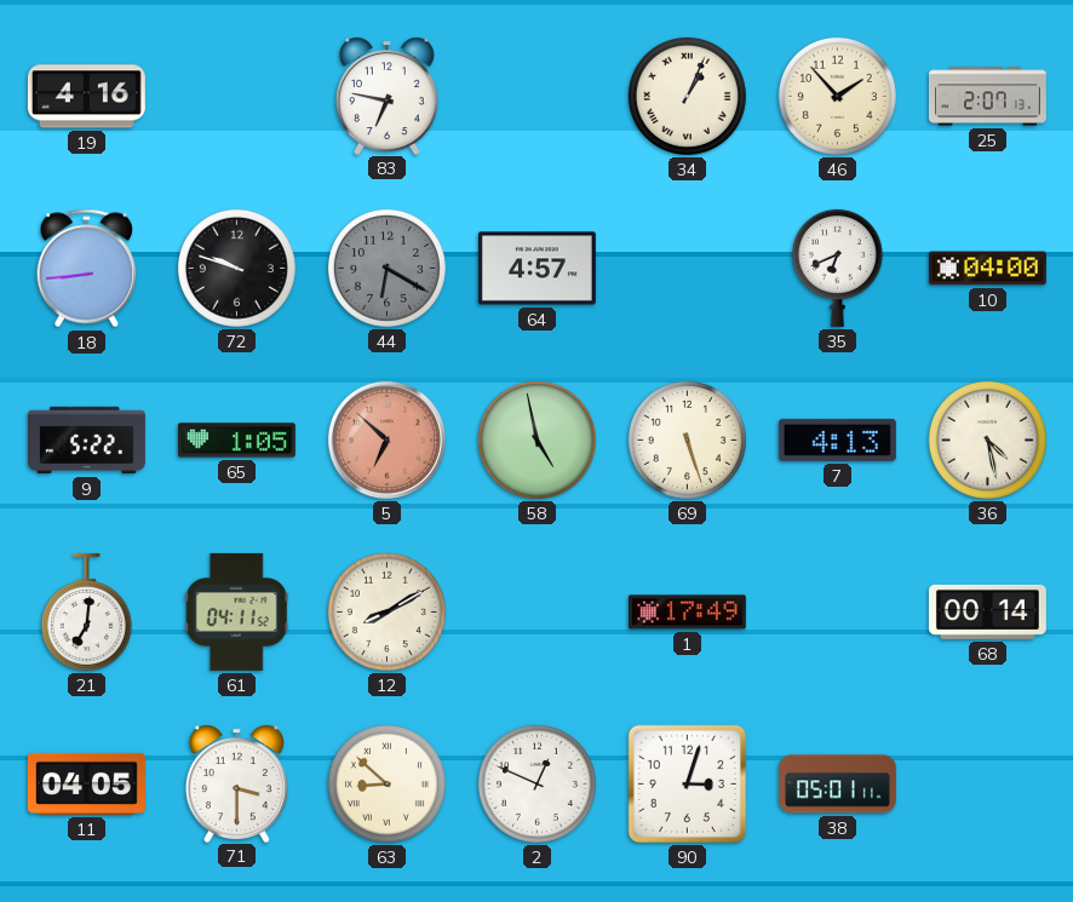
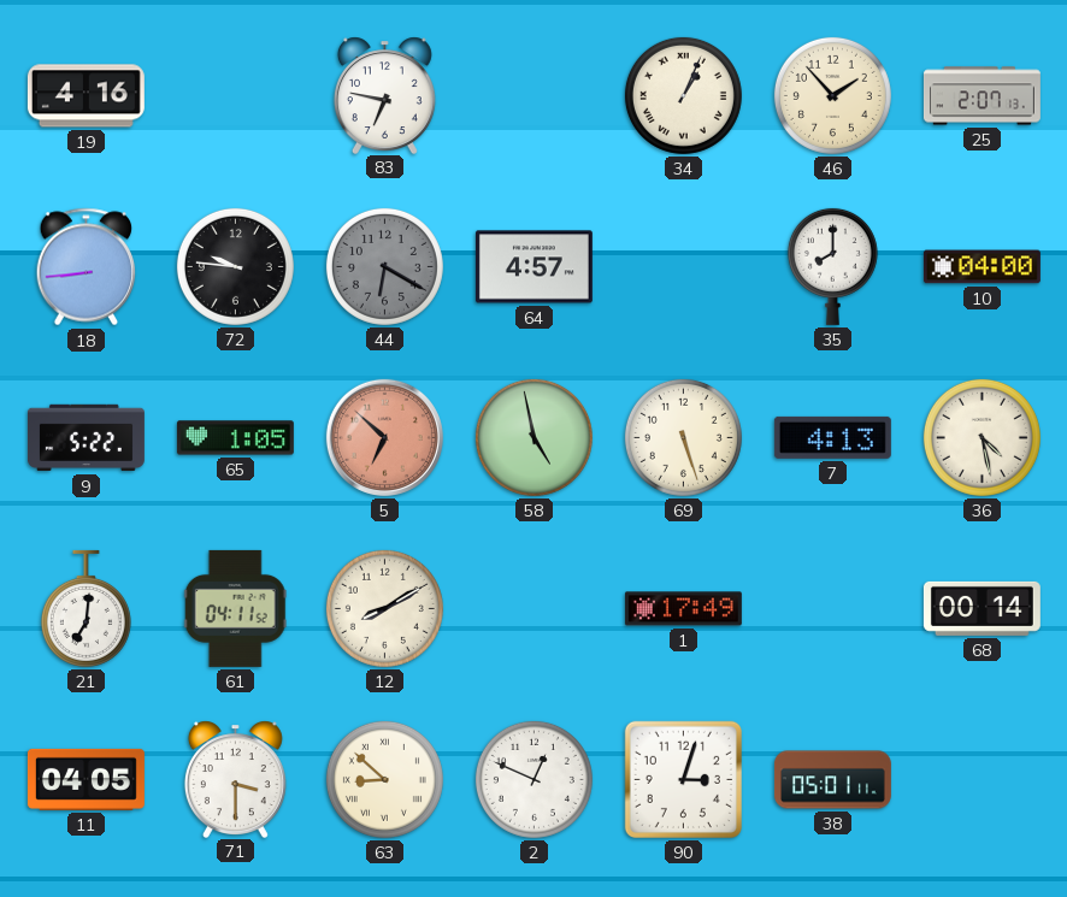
72: 9:48 -> 9:46 (235, 266)
35: 6:41 -> 8:00 (832, 266)
